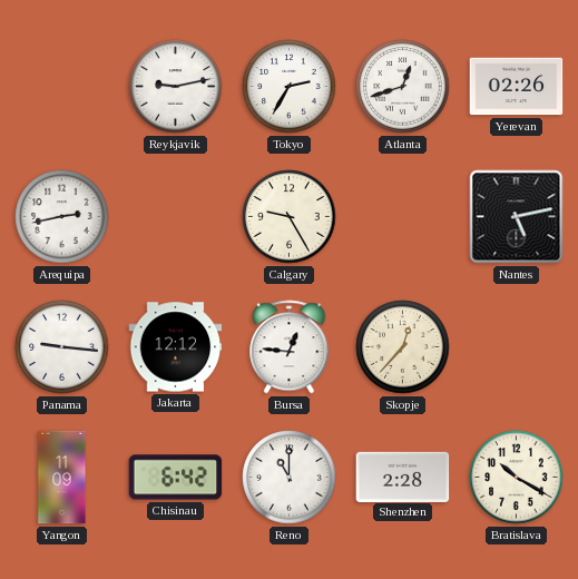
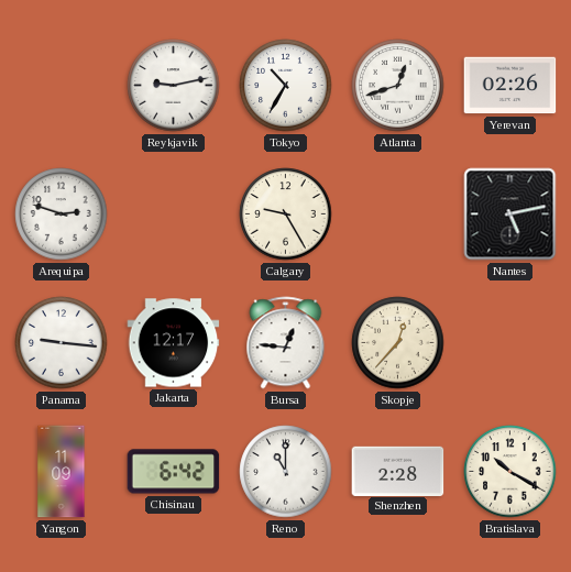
Tokyo: 2:35 -> 10:35 (286, 86)
Arequipa: 2:43 -> 2:48 (62, 215)
Jakarta: 12:12 -> 12:17 (174, 343)
